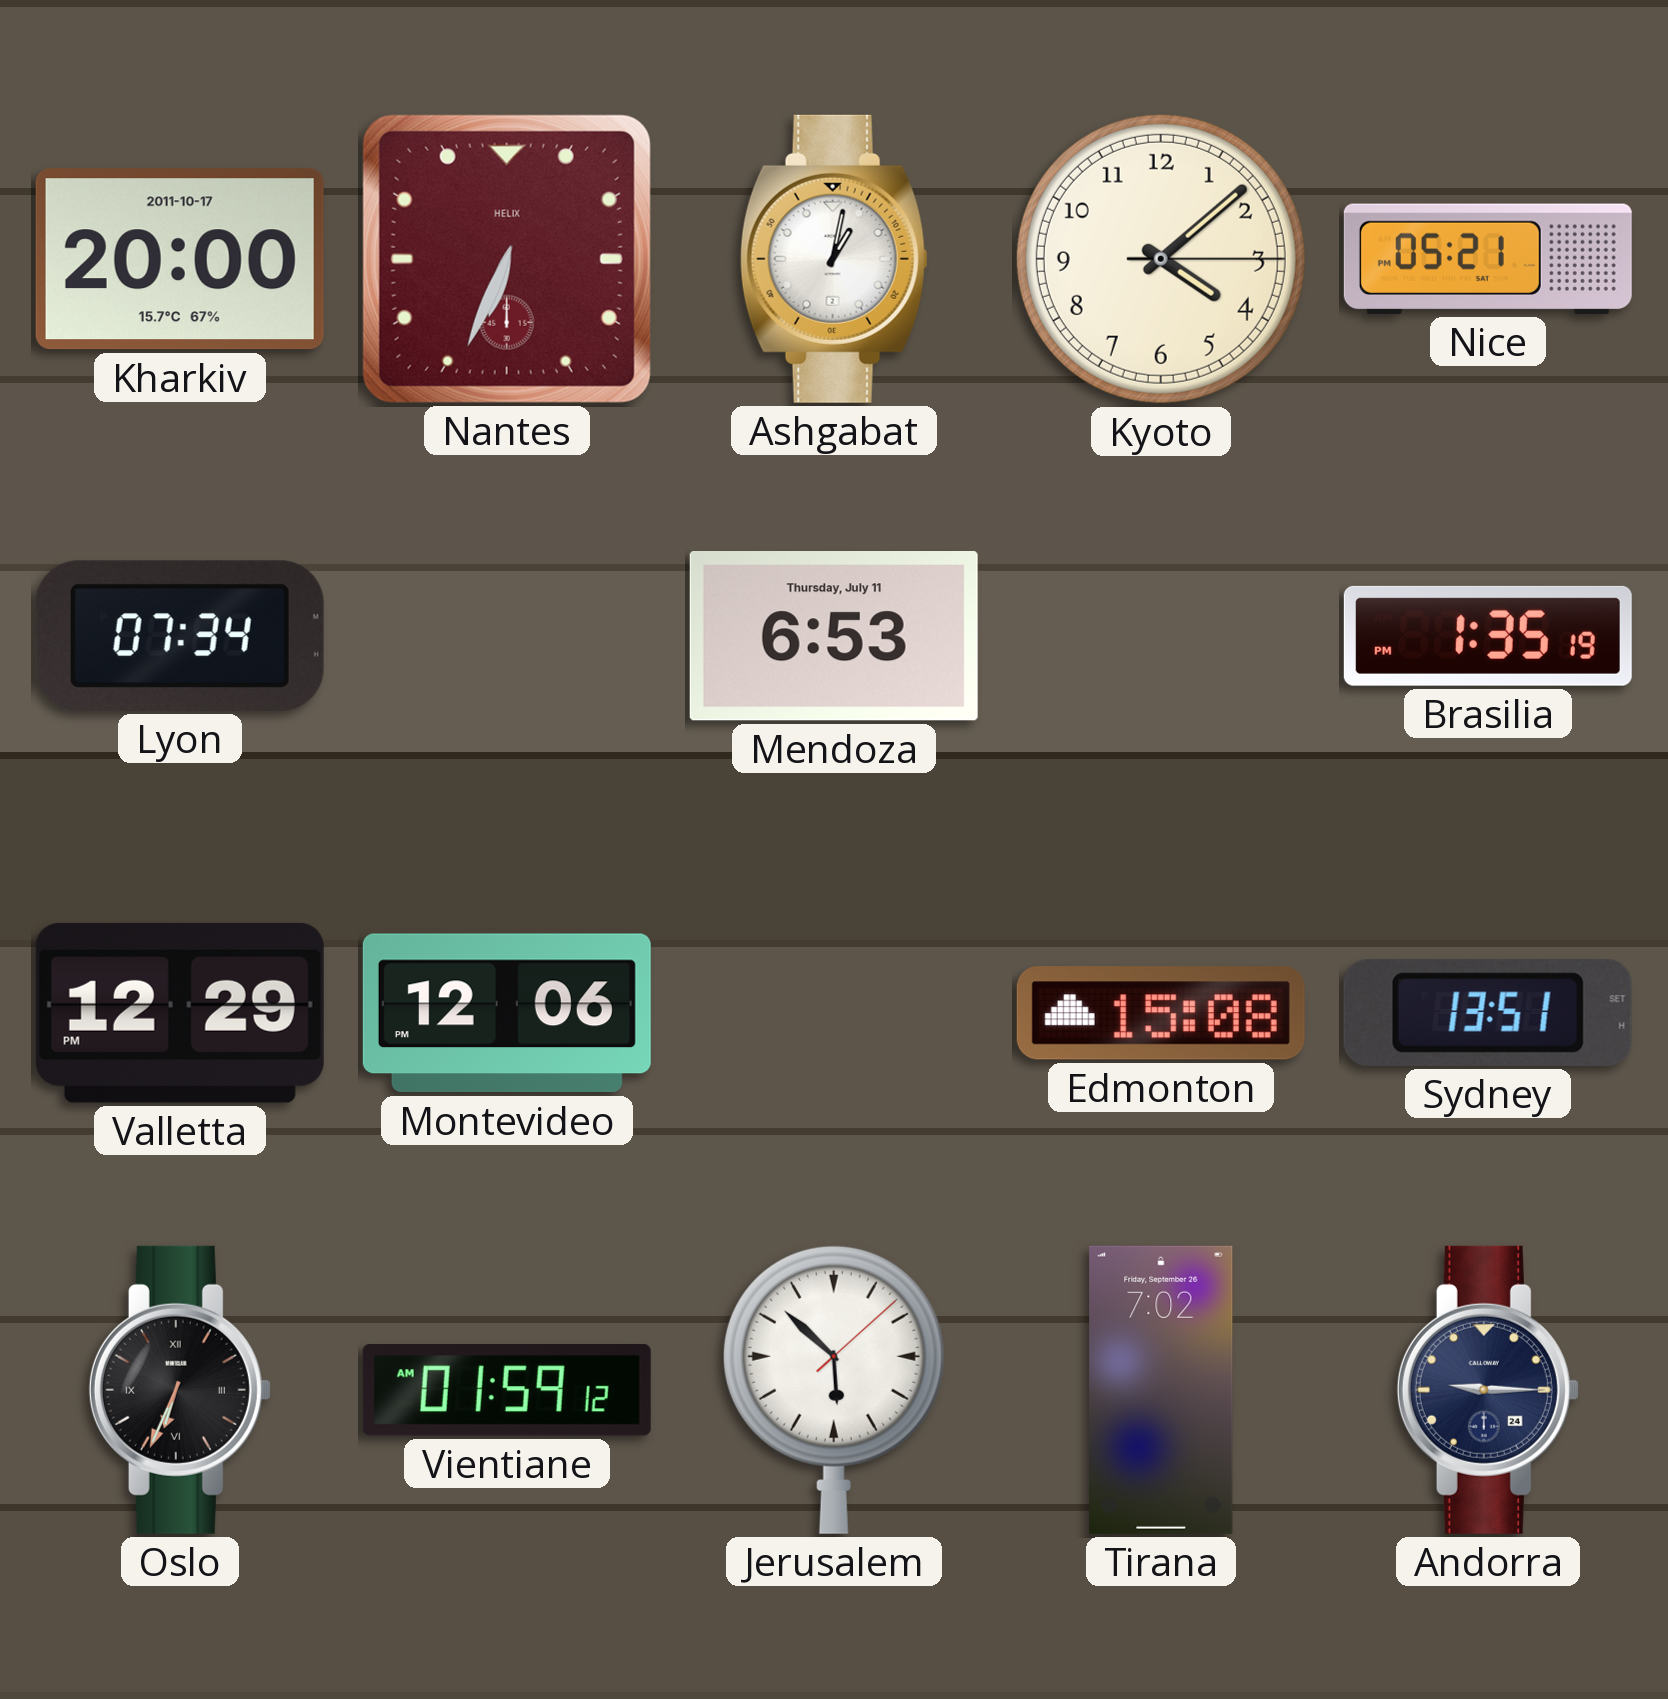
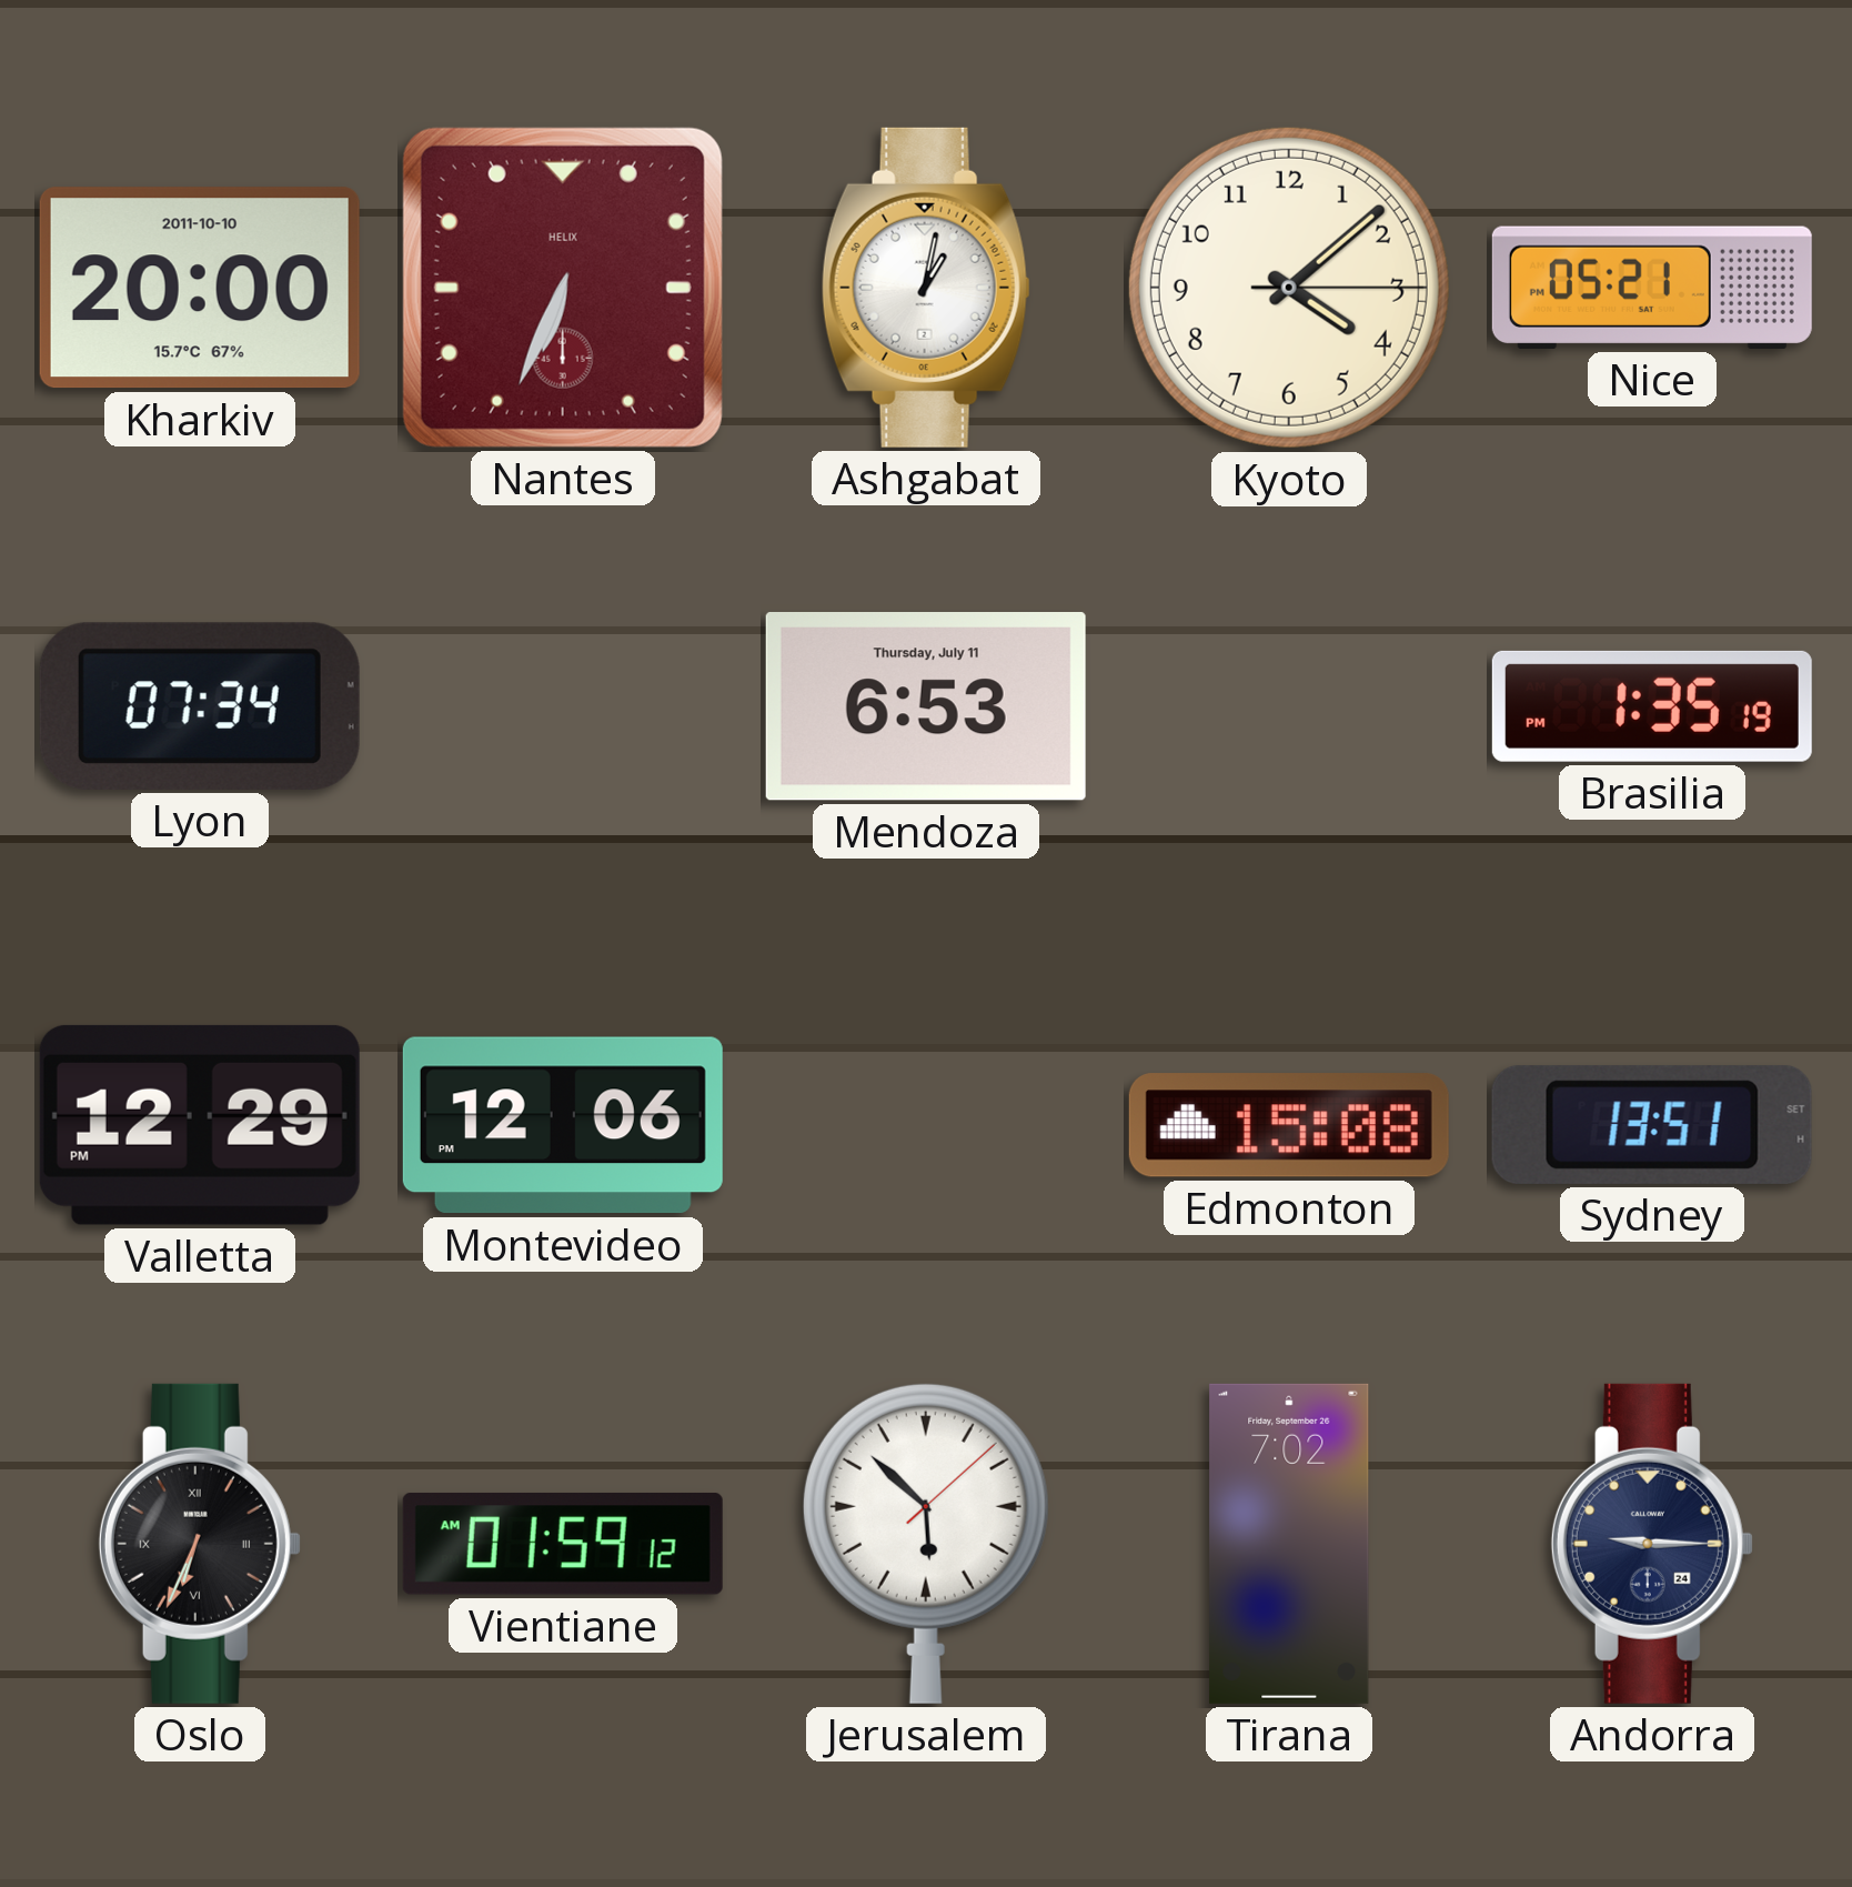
Kharkiv date: 2011-10-17 -> 2011-10-10 (200, 288)
